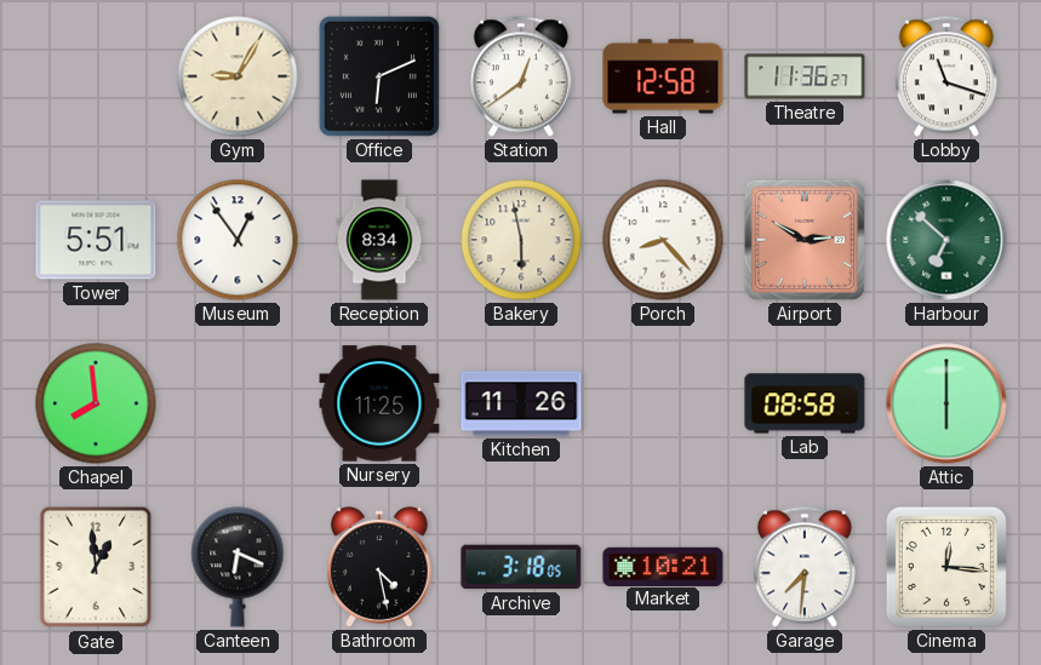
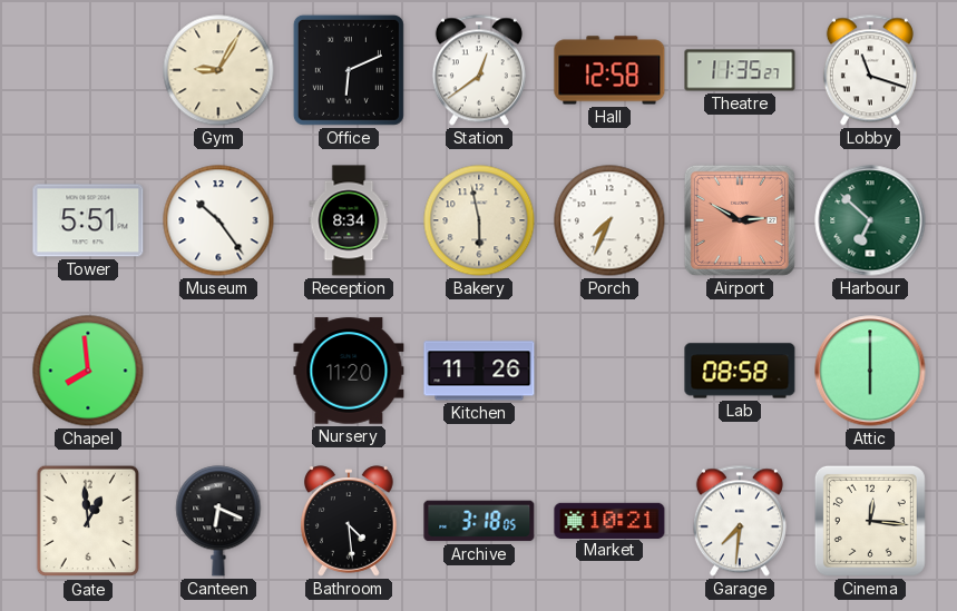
Theatre: 11:36 -> 11:35 (740, 70)
Museum: 12:54 -> 10:24 (218, 220)
Porch: 8:23 -> 7:34 (609, 220)
Nursery: 11:25 -> 11:20 (349, 371)
Bathroom: 4:28 -> 4:29 (350, 521)
